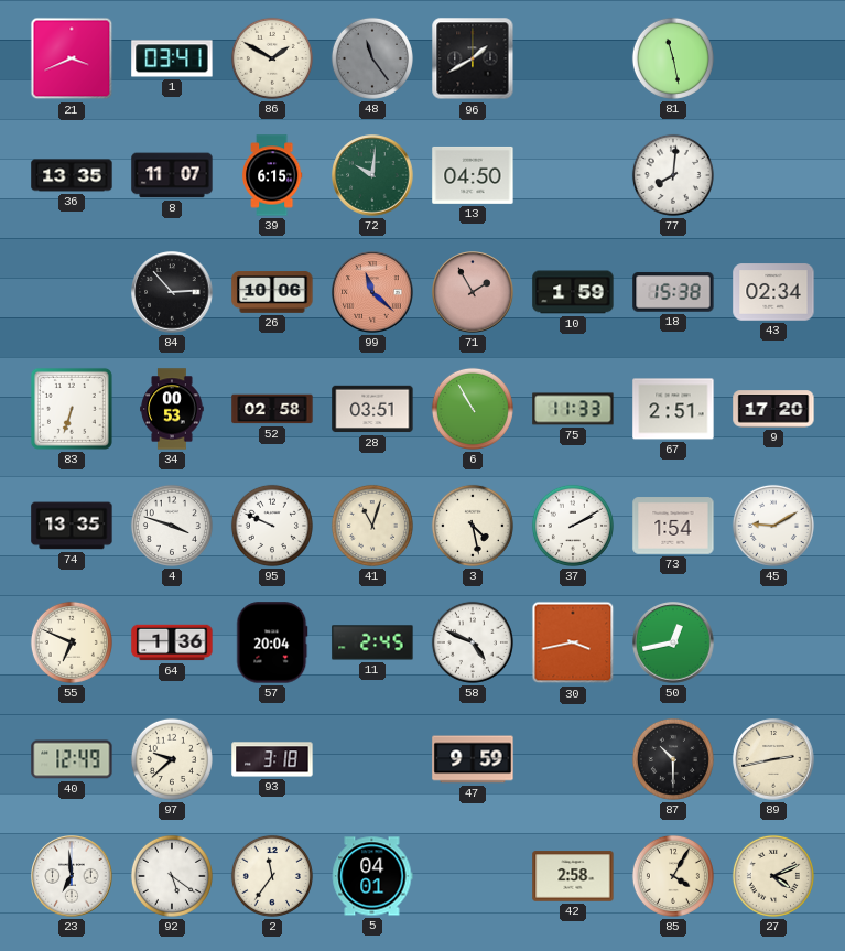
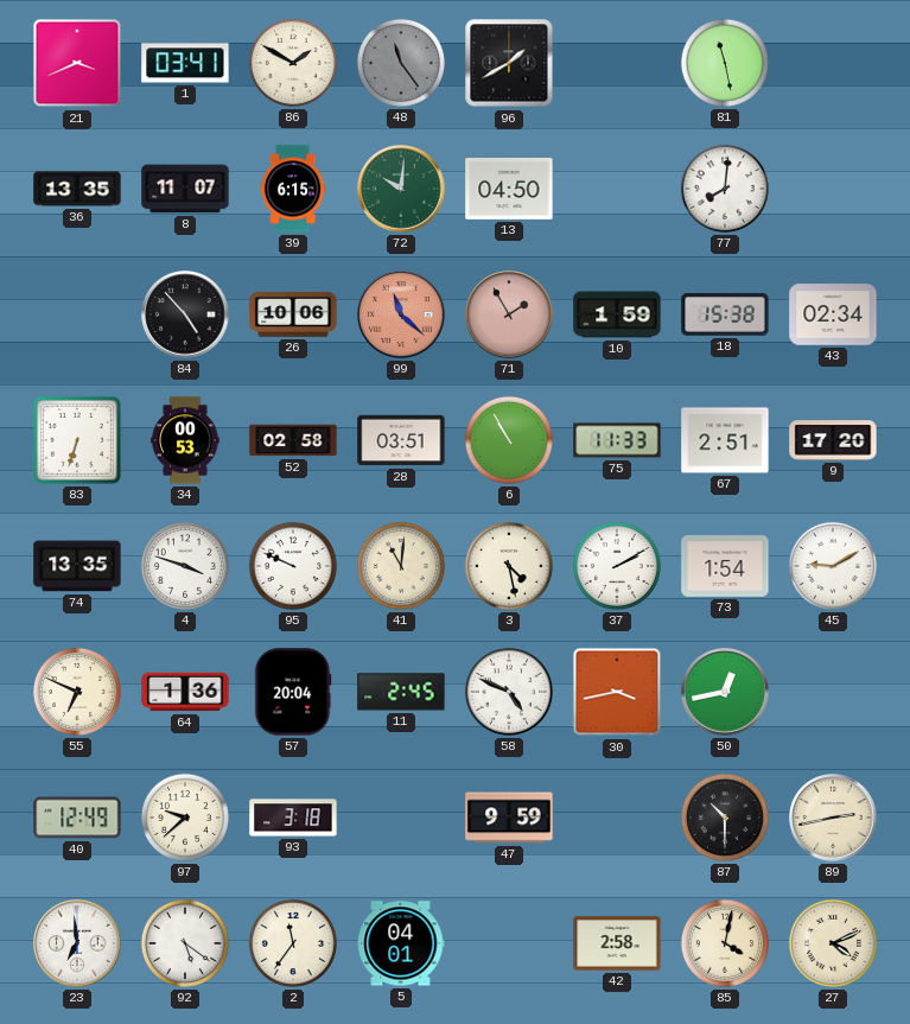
84: 2:53 -> 4:53 (185, 314)
41: 11:03 -> 11:01 (401, 566)
85: 4:05 -> 4:02 (725, 943)
